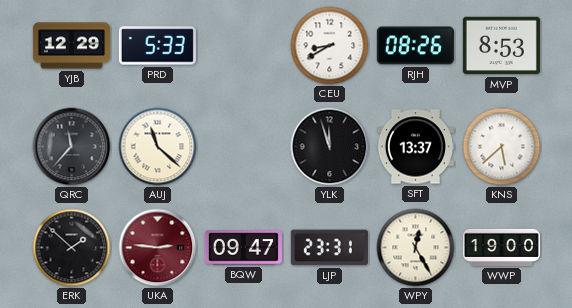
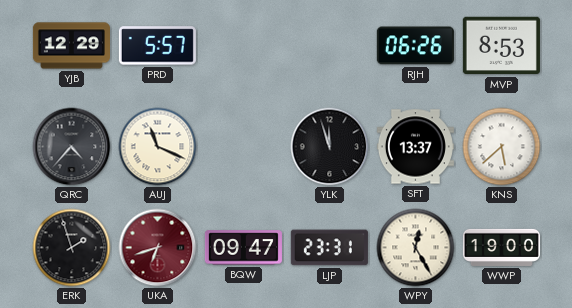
PRD: 5:33 -> 5:57 (157, 46)
CEU: 8:40 -> none (330, 46)
RJH: 08:26 -> 06:26 (415, 46)
QRC: 11:37 -> 4:37 (72, 147)
AUJ: 11:22 -> 11:19 (158, 147)
ERK: 1:52 -> 1:57 (72, 248)
UKA: 2:46 -> 6:42 (158, 248)
